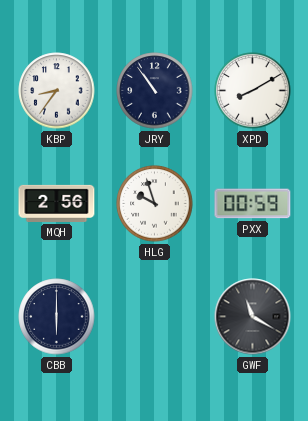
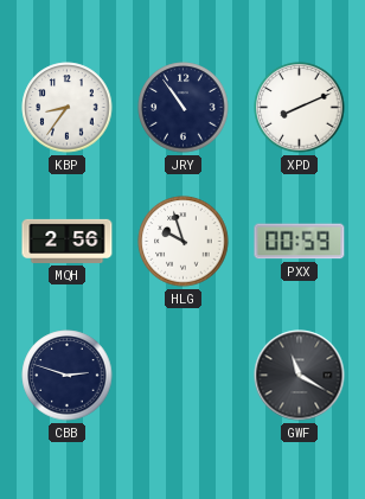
XPD: 8:10 -> 8:11 (300, 108)
CBB: 6:00 -> 2:48 (68, 376)
